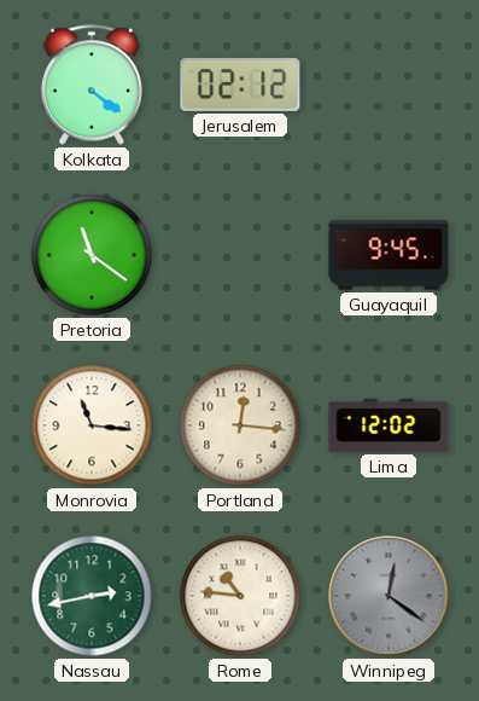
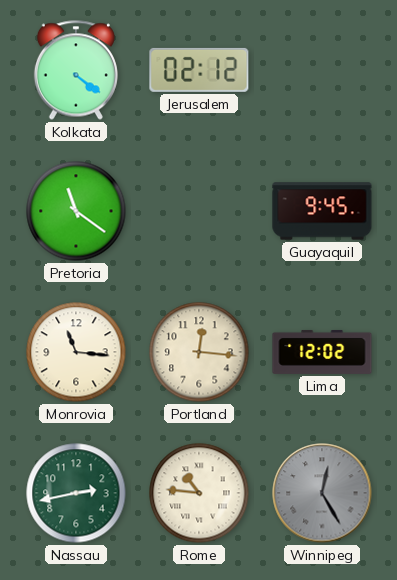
Winnipeg: 12:21 -> 12:25 (322, 493)
